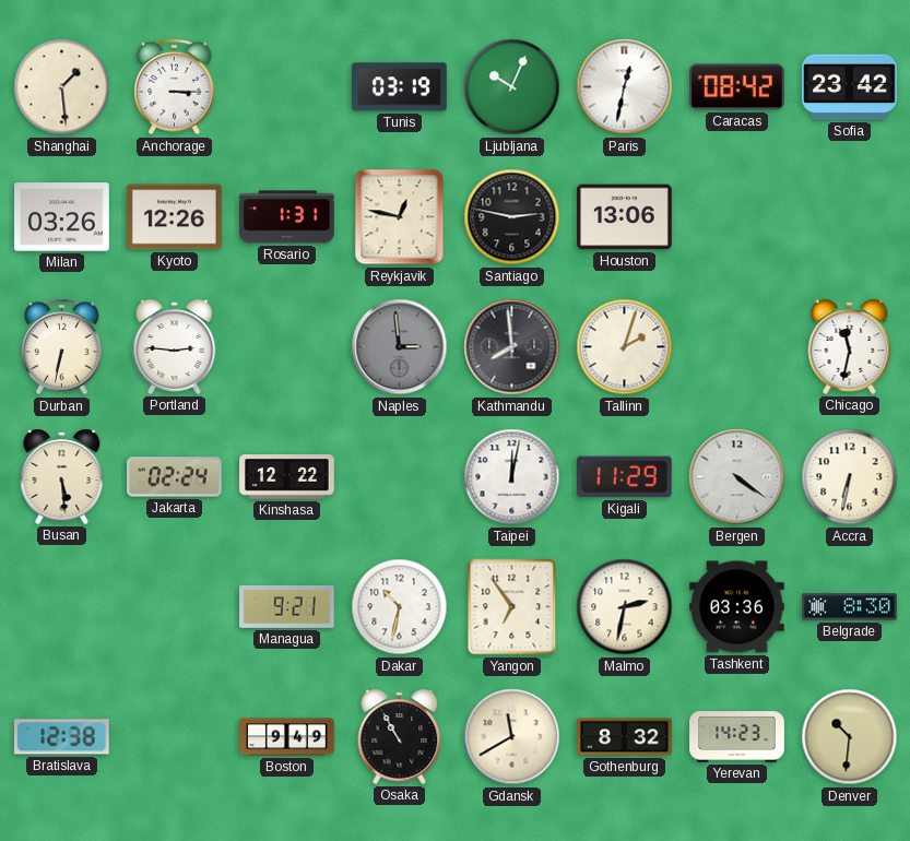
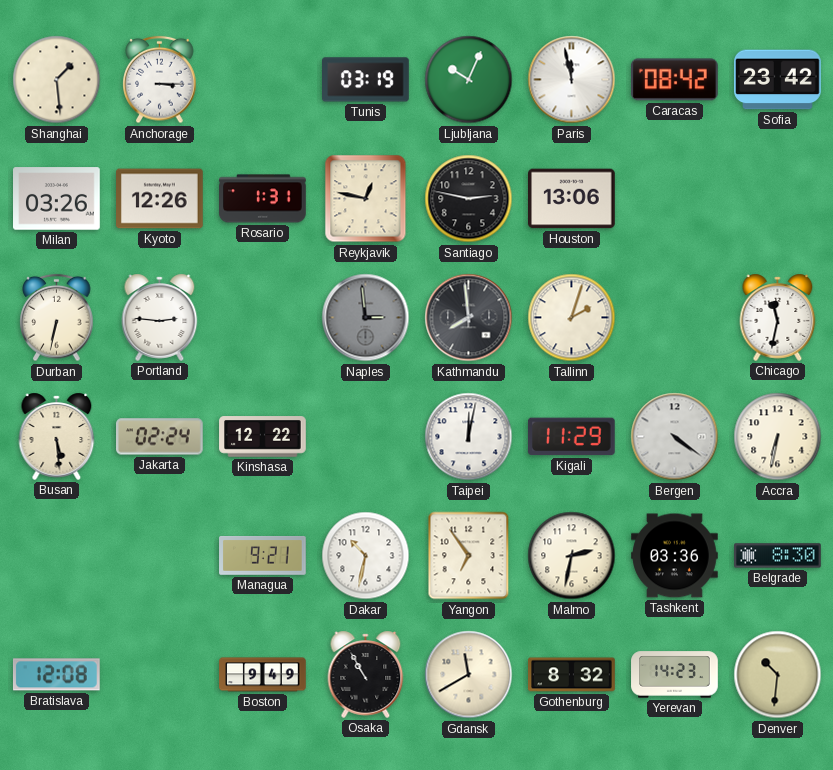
Paris: 12:32 -> 11:58 (572, 80)
Bratislava: 12:38 -> 12:08 (56, 675)
